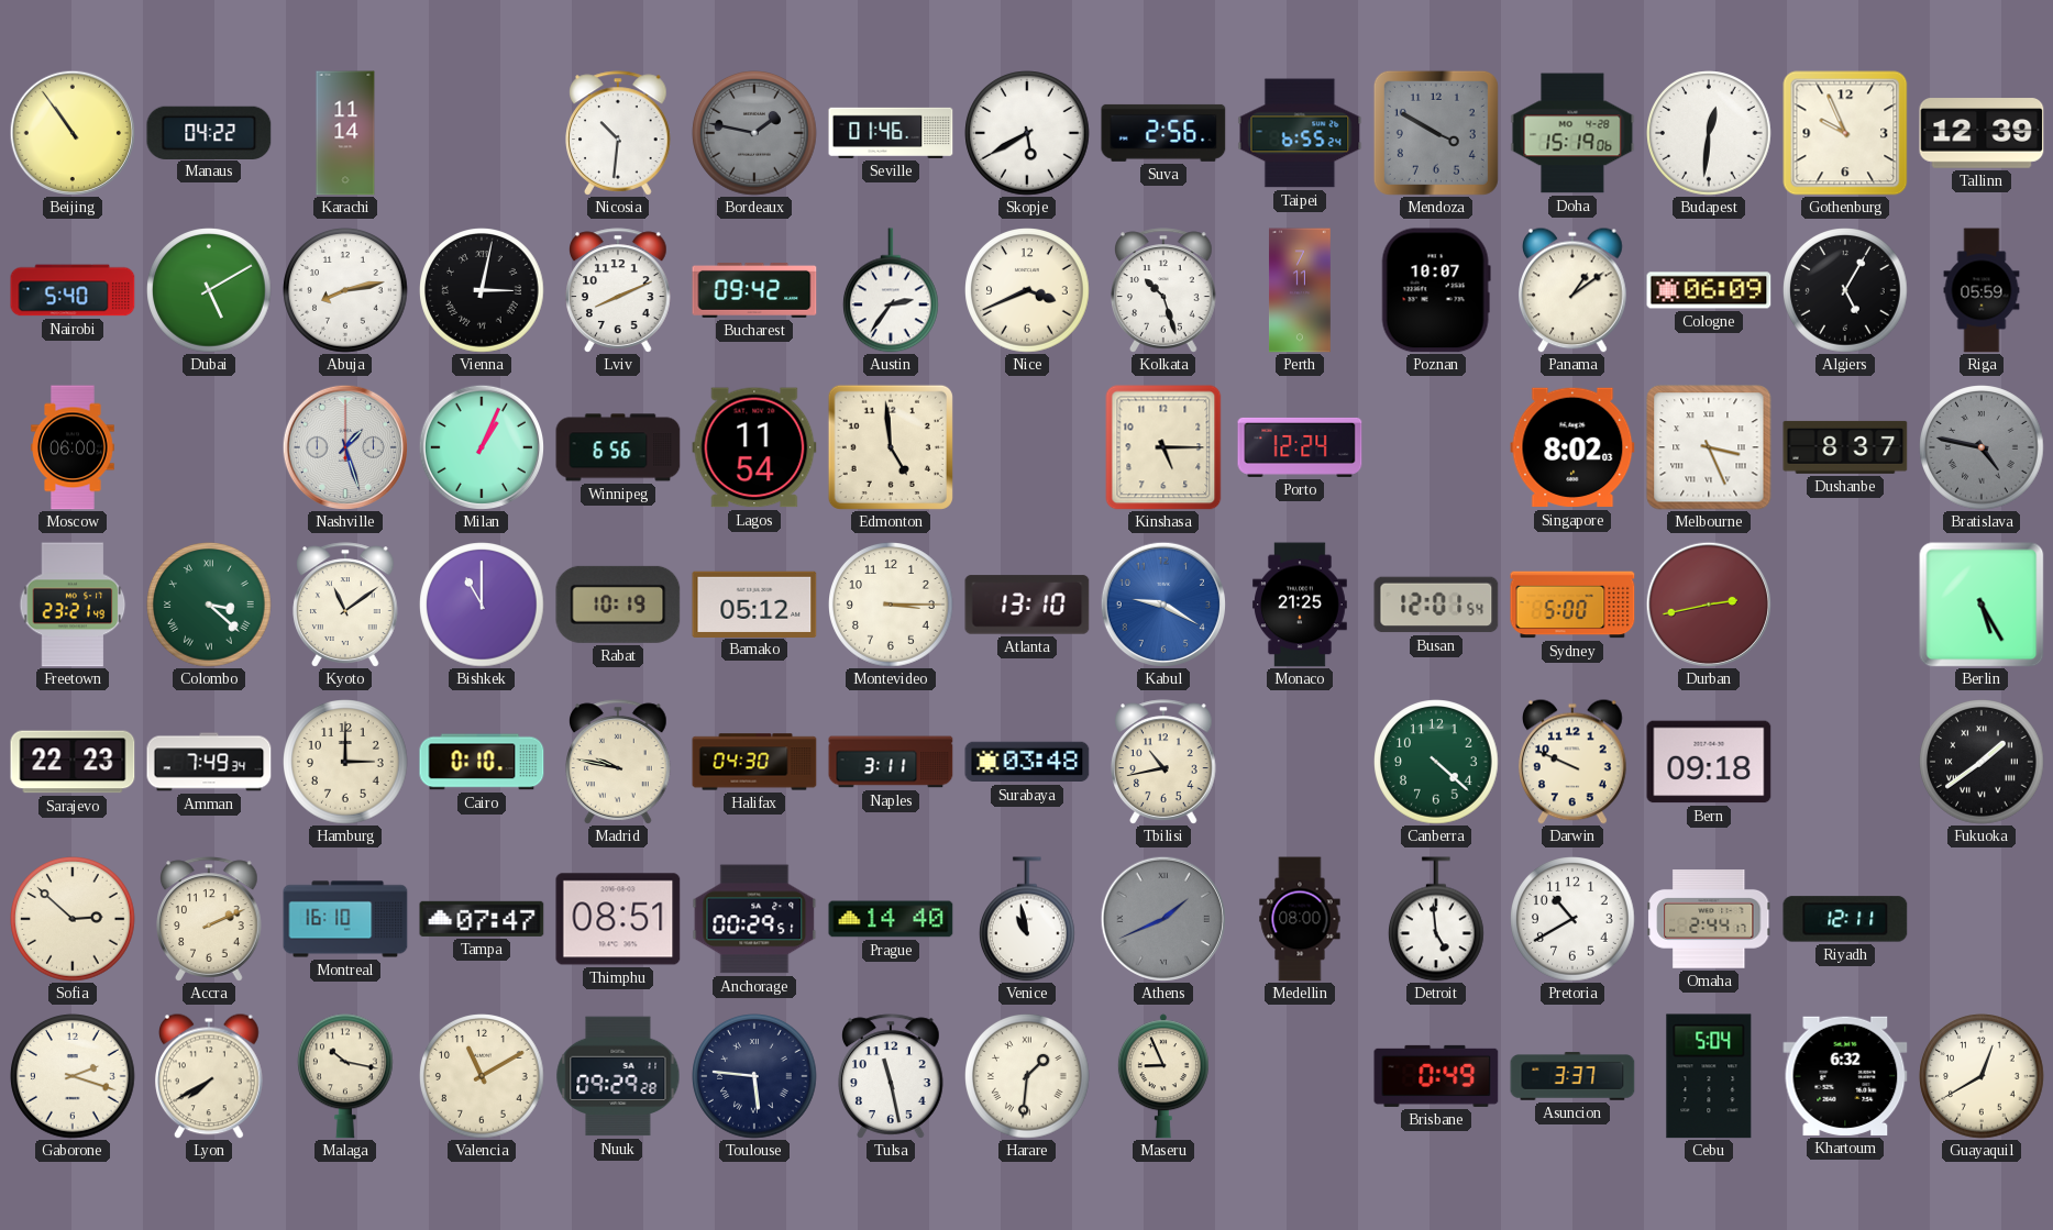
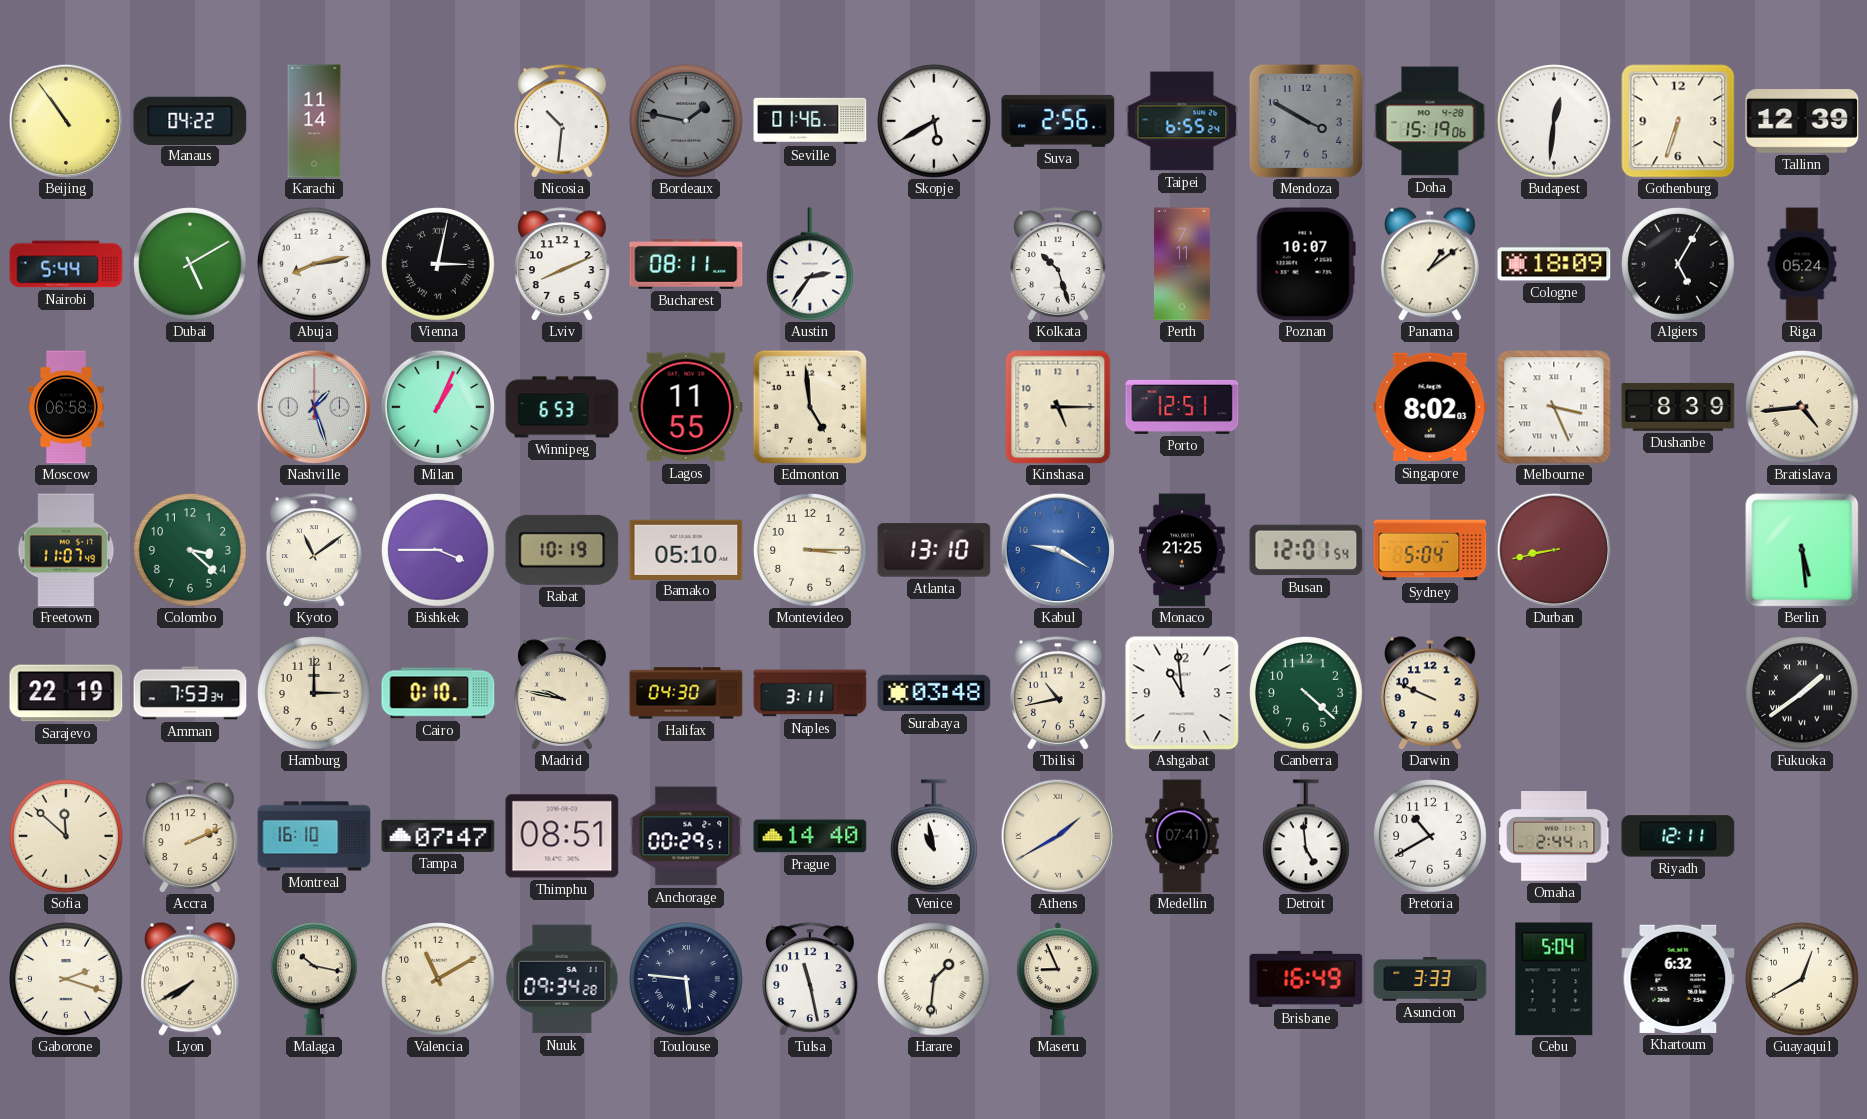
Gothenburg: 9:56 -> 6:33 (1678, 121)
Nairobi: 5:40 -> 5:44 (66, 264)
Bucharest: 09:42 -> 08:11 (686, 264)
Nice: 3:41 -> none (1027, 290)
Cologne: 06:09 -> 18:09 (1554, 264)
Riga: 05:59 -> 05:24 (1802, 264)
Moscow: 06:00 -> 06:58 (66, 407)
Winnipeg: 6:56 -> 6:53 (562, 407)
Lagos: 11:54 -> 11:55 (686, 407)
Porto: 12:24 -> 12:51 (1182, 407)
Dushanbe: 8:37 -> 8:39 (1678, 407)
Bratislava: 4:47 -> 4:44 (1802, 407)
Bratislava dial: grey -> cream (1802, 407)
Freetown: 23:21 -> 11:07 (66, 550)
Colombo numerals: Roman -> Arabic (190, 550)
Bishkek: 11:00 -> 3:45 (438, 550)
Bamako: 05:12 -> 05:10 (686, 549)
Sydney: 5:00 -> 5:04 (1430, 550)
Durban: 2:43 -> 8:43 (1553, 549)
Berlin: 5:25 -> 5:29 (1802, 550)
Sarajevo: 22:23 -> 22:19 (66, 693)
Amman: 7:49 -> 7:53 (190, 693)
Ashgabat: none -> 10:59 (1182, 693)
Bern: 09:18 -> none (1709, 762)
Sofia: 2:52 -> 11:52 (66, 836)
Athens: 1:41 -> 1:40 (1057, 835)
Athens dial: grey -> cream (1057, 835)
Medellin: 08:00 -> 07:41 (1182, 836)
Nuuk: 09:29 -> 09:34 (562, 979)
Brisbane: 0:49 -> 16:49 (1306, 979)
Asuncion: 3:37 -> 3:33 (1430, 979)
